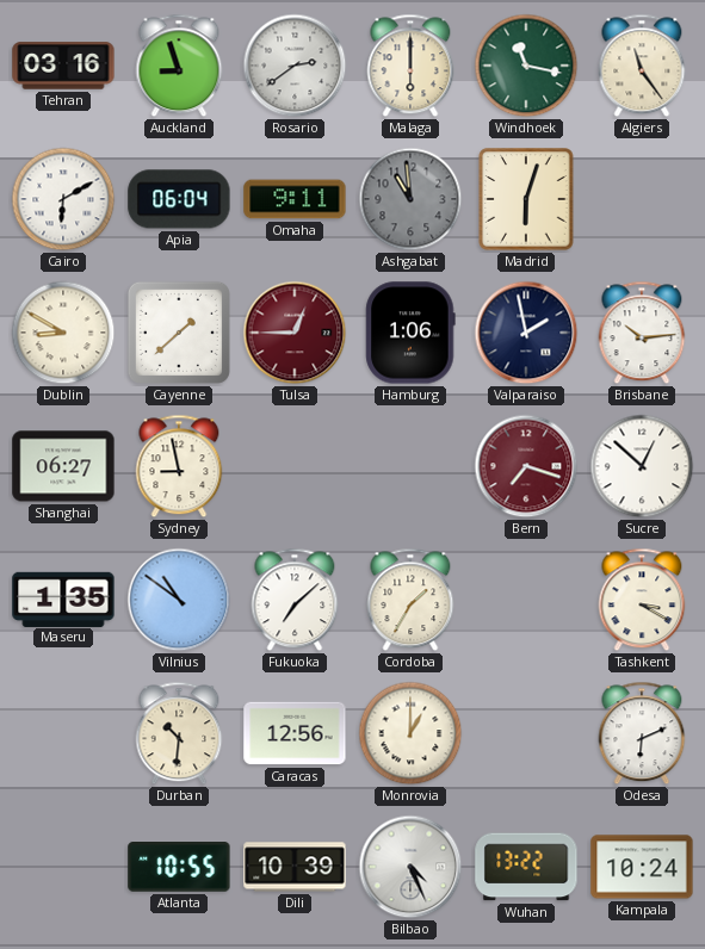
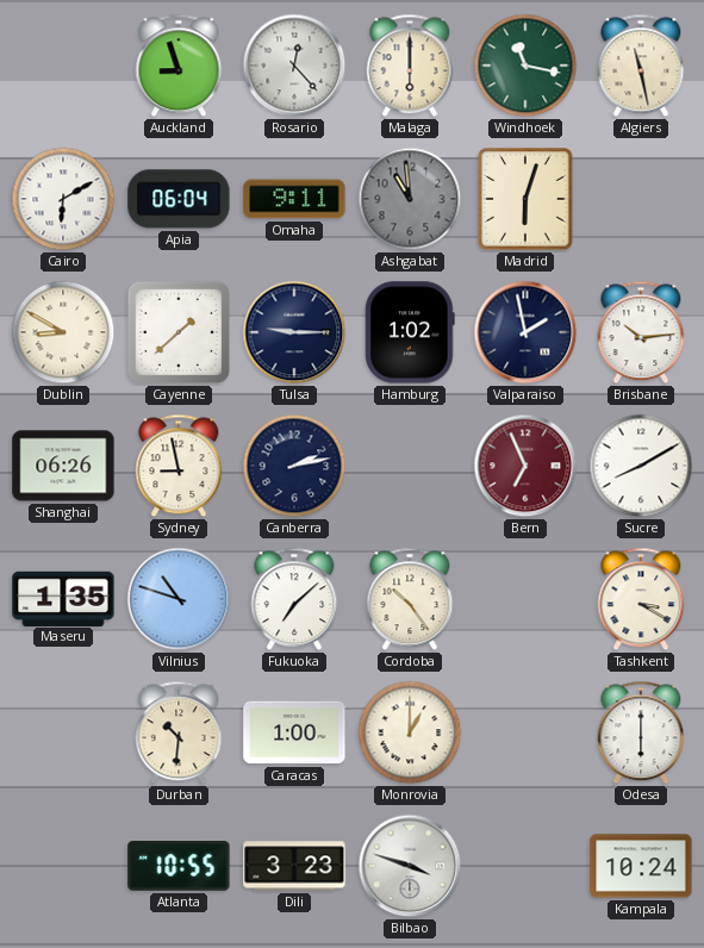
Tehran: 03:16 -> none (63, 66)
Rosario: 2:39 -> 12:23 (294, 66)
Algiers: 11:24 -> 11:28 (641, 66)
Tulsa: 12:45 -> 9:15 (294, 332)
Tulsa dial: burgundy -> navy (294, 332)
Hamburg: 1:06 -> 1:02 (410, 332)
Shanghai: 06:27 -> 06:26 (63, 466)
Canberra: none -> 2:13 (294, 466)
Bern: 7:18 -> 6:56 (525, 466)
Sucre: 12:52 -> 8:10 (641, 466)
Vilnius: 10:51 -> 10:48 (179, 599)
Cordoba: 1:35 -> 10:24 (410, 599)
Caracas: 12:56 -> 1:00 (294, 732)
Odesa: 6:11 -> 6:00 (641, 732)
Dili: 10:39 -> 3:23 (294, 866)
Bilbao: 4:26 -> 3:48 (410, 866)
Wuhan: 13:22 -> none (526, 867)
